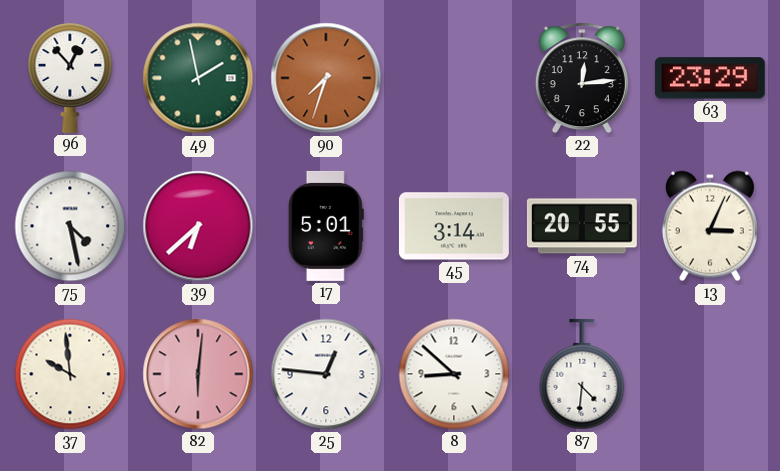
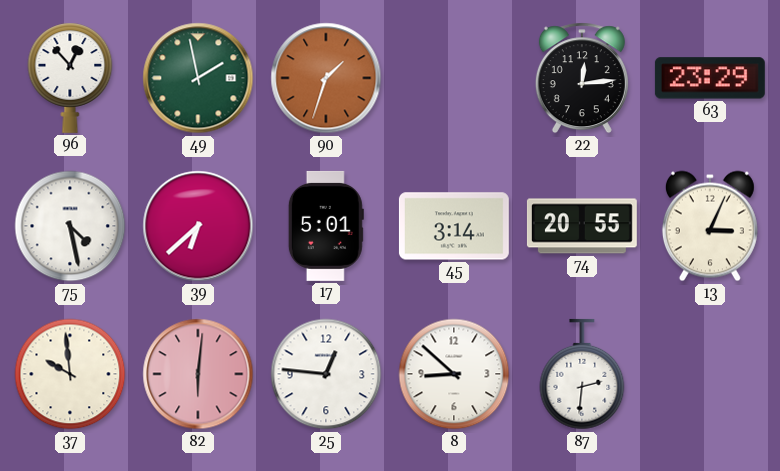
90: 7:33 -> 1:33 (326, 78)
87: 4:31 -> 2:31 (582, 374)
